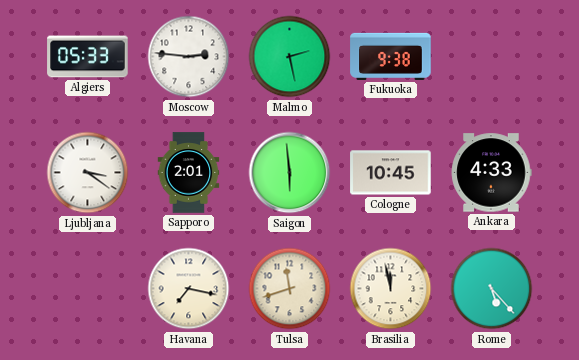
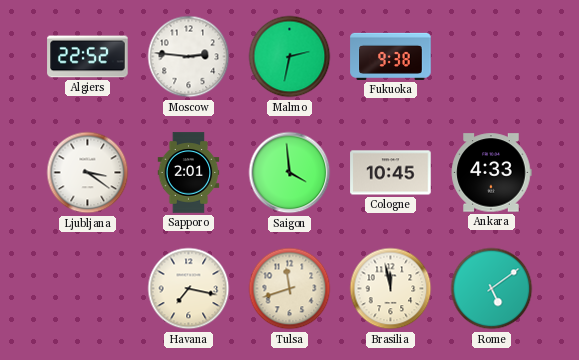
Algiers: 05:33 -> 22:52 (88, 57)
Malmo: 2:28 -> 2:32 (290, 57)
Saigon: 5:59 -> 3:59 (290, 173)
Rome: 5:23 -> 5:09 (492, 289)
